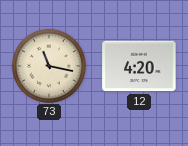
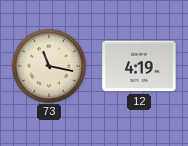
12: 4:20 -> 4:19 (139, 66)
